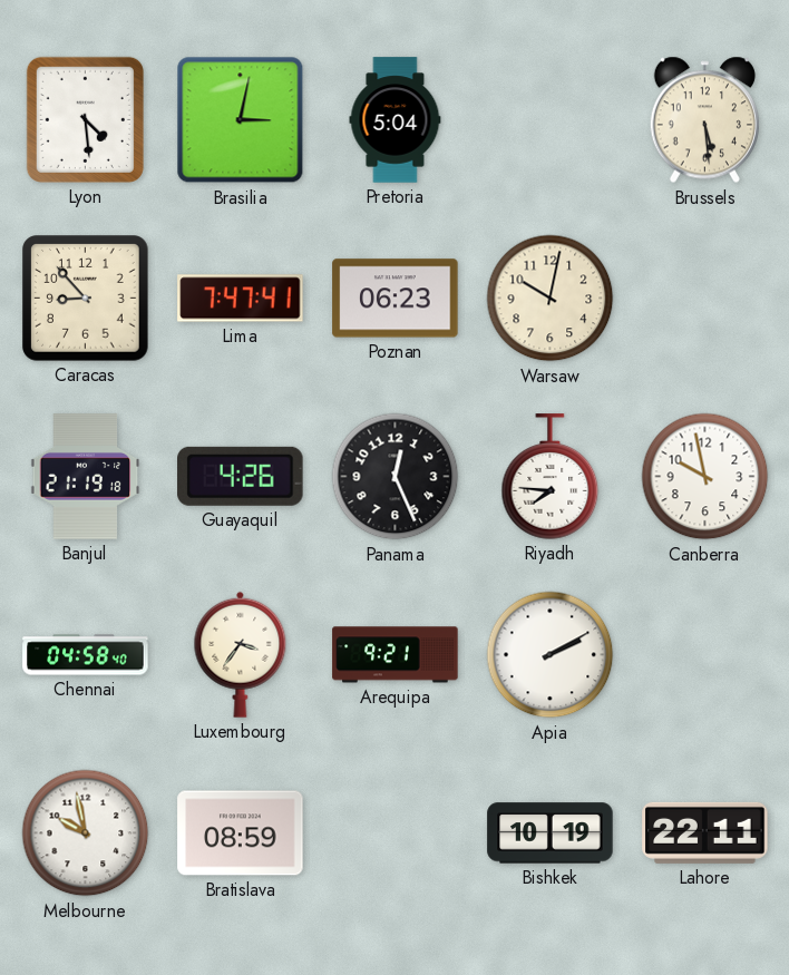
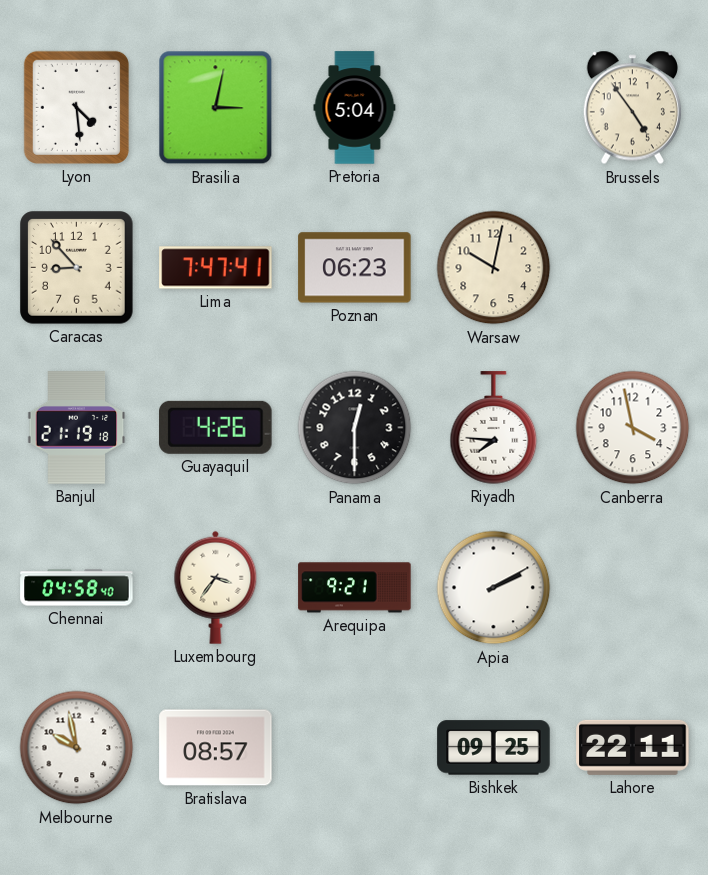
Brussels: 5:29 -> 4:54 (632, 108)
Panama: 12:26 -> 12:30 (355, 428)
Canberra: 9:58 -> 3:58 (633, 428)
Bratislava: 08:59 -> 08:57 (216, 748)
Bishkek: 10:19 -> 09:25 (494, 748)
